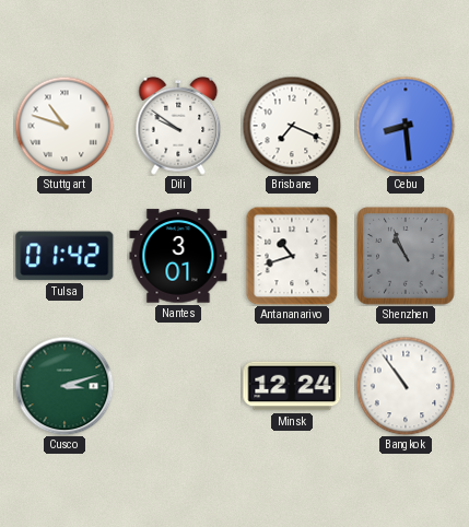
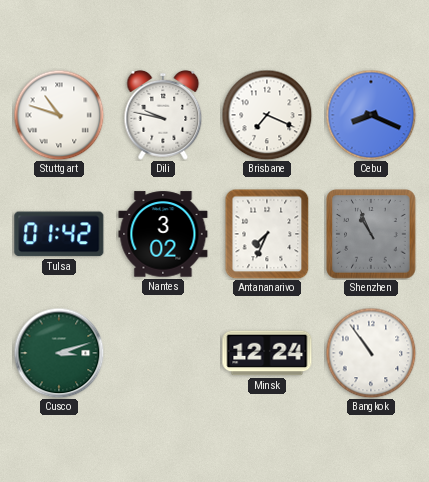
Dili: 9:51 -> 9:47 (163, 115)
Cebu: 8:29 -> 8:19 (371, 115)
Nantes: 3:01 -> 3:02 (163, 234)
Antananarivo: 10:42 -> 7:34 (267, 234)
